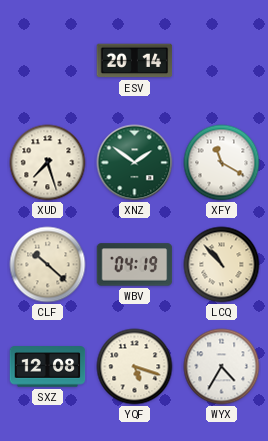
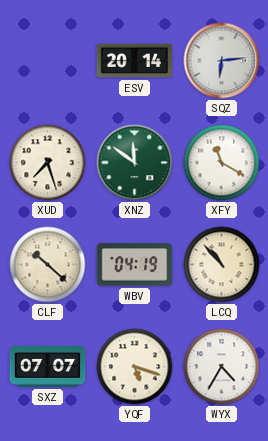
SQZ: none -> 6:14 (222, 61)
XNZ: 1:51 -> 11:51 (135, 163)
SXZ: 12:08 -> 07:07 (48, 367)
